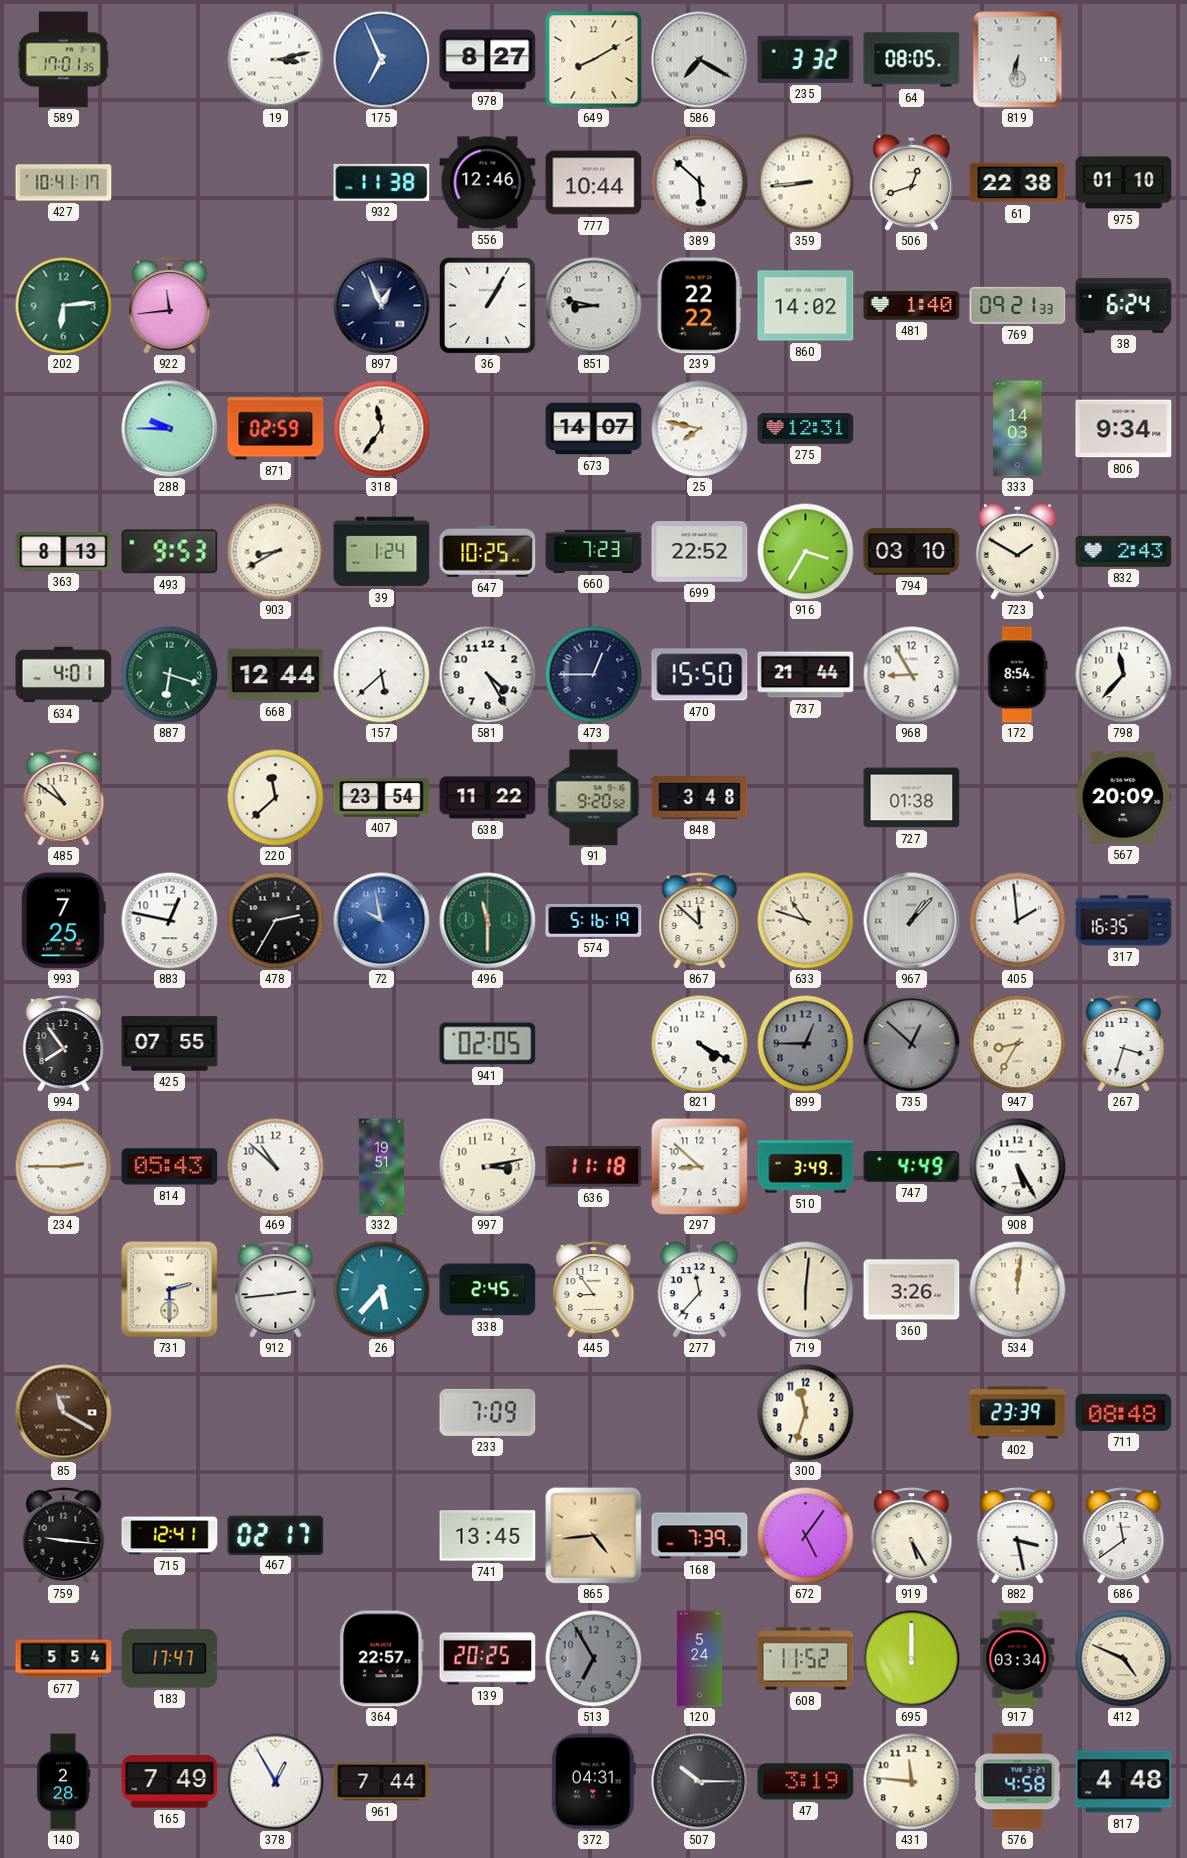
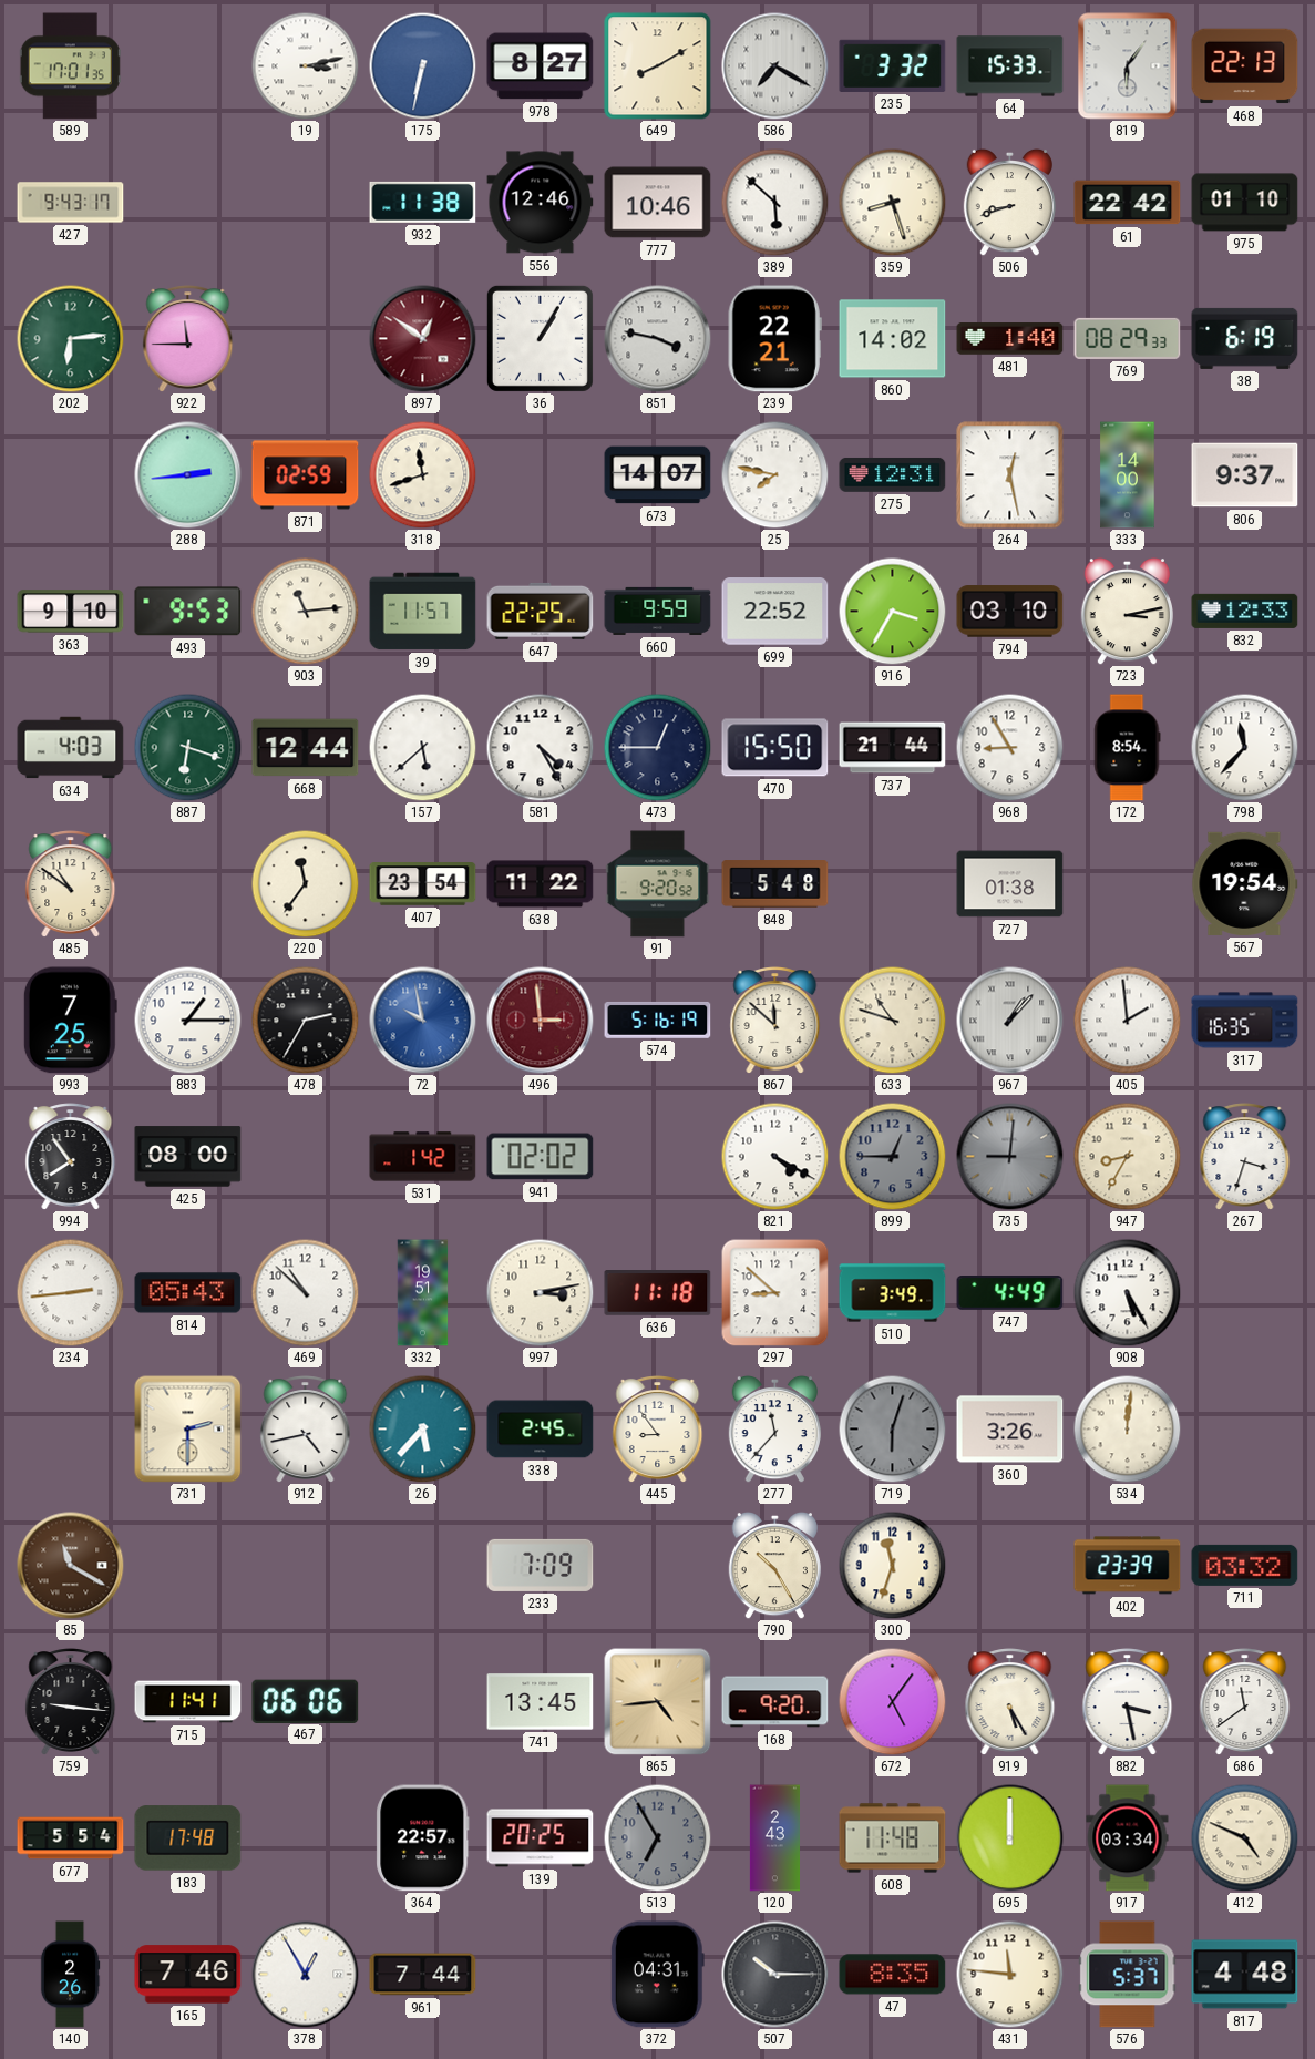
175: 6:56 -> 6:32 (422, 65)
64: 08:05 -> 15:33 (1010, 66)
819: 6:32 -> 6:06 (1128, 66)
468: none -> 22:13 (1245, 66)
427: 10:41 -> 9:43 (71, 203)
777: 10:44 -> 10:46 (658, 203)
359: 8:44 -> 8:27 (892, 202)
506: 12:42 -> 8:42 (1009, 202)
61: 22:38 -> 22:42 (1128, 203)
922: 11:44 -> 11:45 (188, 339)
897: 12:56 -> 12:51 (423, 339)
897 dial: navy -> burgundy (423, 339)
851: 8:47 -> 3:47 (658, 339)
239: 22:22 -> 22:21 (774, 339)
769: 09:21 -> 08:29 (1128, 338)
38: 6:24 -> 6:19 (1245, 338)
288: 9:45 -> 2:44 (188, 475)
318: 11:36 -> 11:42 (422, 474)
264: none -> 12:28 (1010, 475)
333: 14:03 -> 14:00 (1128, 475)
806: 9:34 -> 9:37 (1245, 475)
363: 8:13 -> 9:10 (71, 612)
903: 8:40 -> 11:14 (305, 611)
39: 1:24 -> 11:57 (423, 612)
647: 10:25 -> 22:25 (541, 611)
660: 7:23 -> 9:59 (658, 611)
723: 1:50 -> 3:13 (1127, 611)
832: 2:43 -> 12:33 (1245, 611)
634: 4:01 -> 4:03 (71, 748)
220: 11:38 -> 11:36 (305, 883)
848: 3:48 -> 5:48 (775, 884)
567: 20:09 -> 19:54 (1245, 883)
883: 12:47 -> 1:15 (187, 1020)
496: 11:30 -> 2:59 (541, 1021)
496 dial: green -> burgundy (541, 1021)
425: 07:55 -> 08:00 (188, 1157)
531: none -> 1:42 (423, 1157)
941: 02:05 -> 02:02 (541, 1157)
735: 12:52 -> 9:01 (1010, 1157)
234: 2:45 -> 2:44 (70, 1292)
912: 2:44 -> 4:43 (306, 1430)
719: 6:01 -> 6:03 (892, 1428)
719 dial: cream -> grey (892, 1428)
790: none -> 10:25 (774, 1565)
711: 08:48 -> 03:32 (1245, 1565)
715: 12:41 -> 11:41 (188, 1702)
467: 02:17 -> 06:06 (306, 1701)
168: 7:39 -> 9:20 (775, 1702)
183: 17:47 -> 17:48 (188, 1838)
120: 5:24 -> 2:43 (774, 1838)
608: 11:52 -> 11:48 (893, 1838)
140: 2:28 -> 2:26 (70, 1975)
165: 7:49 -> 7:46 (188, 1975)
47: 3:19 -> 8:35 (893, 1975)
576: 4:58 -> 5:37 (1128, 1975)
